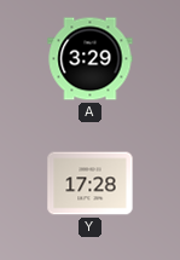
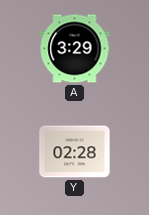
Y: 17:28 -> 02:28 (75, 152)
